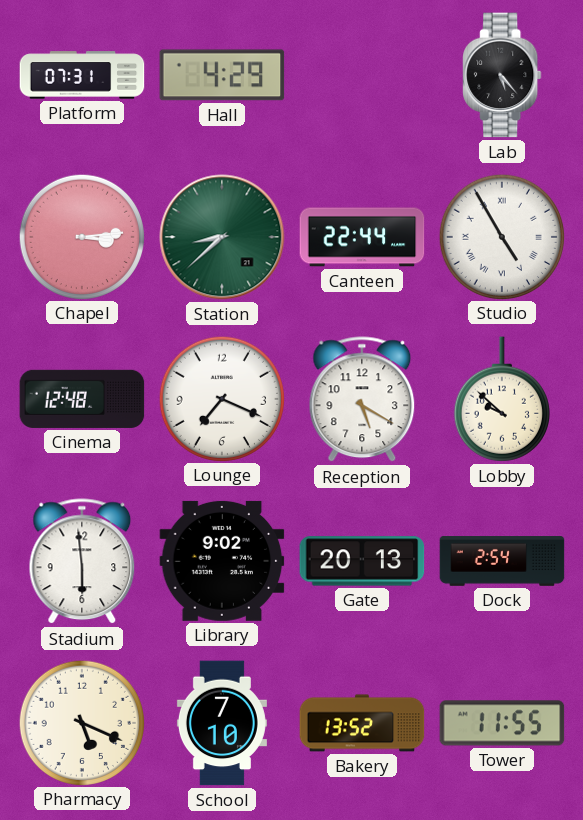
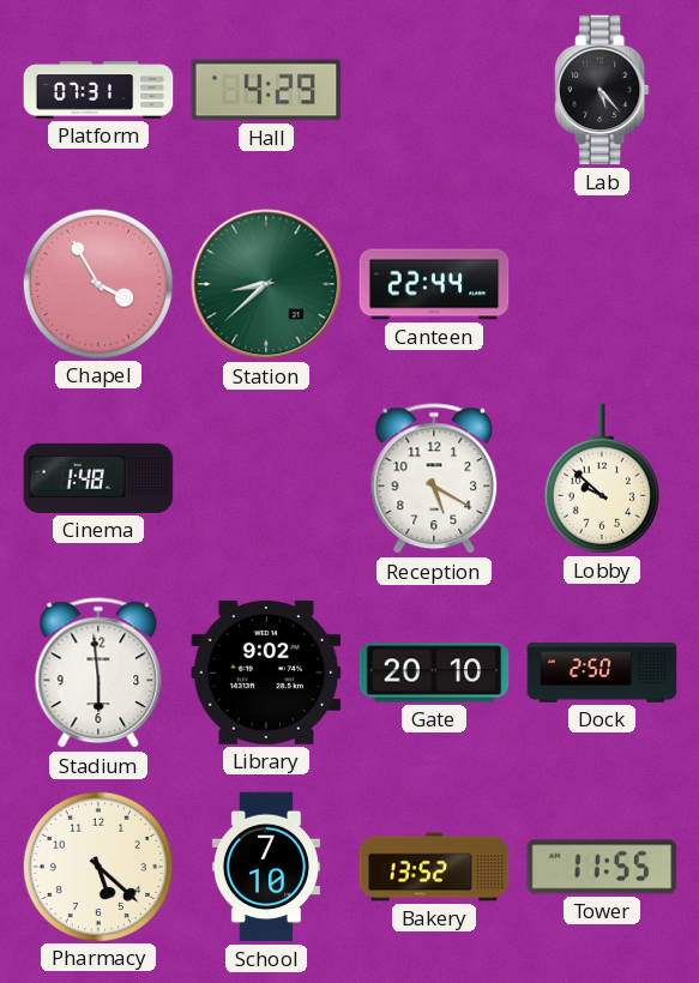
Chapel: 3:14 -> 3:55 (97, 283)
Studio: 4:55 -> none (501, 236)
Cinema: 12:48 -> 1:48 (98, 478)
Lounge: 7:19 -> none (221, 398)
Gate: 20:13 -> 20:10 (434, 673)
Dock: 2:54 -> 2:50 (602, 673)
Pharmacy: 5:19 -> 5:22 (97, 866)
